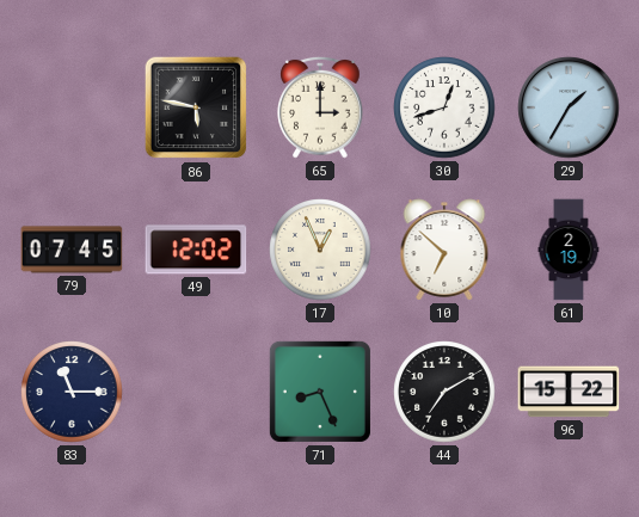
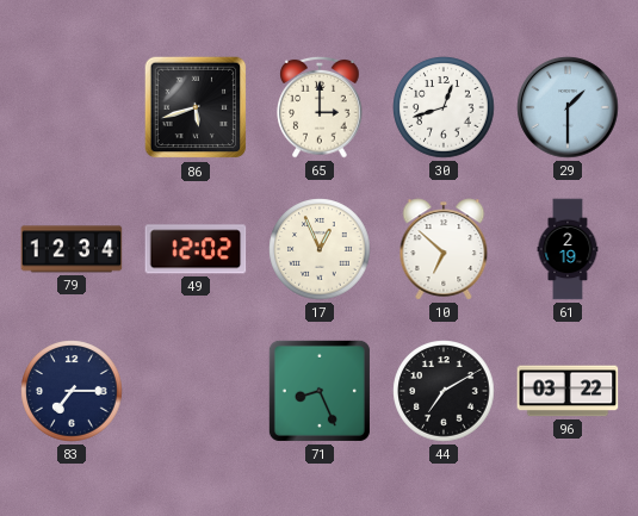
86: 5:47 -> 5:42 (196, 107)
29: 1:35 -> 1:30 (568, 107)
79: 07:45 -> 12:34 (72, 249)
83: 11:15 -> 7:15 (72, 391)
96: 15:22 -> 03:22 (568, 391)
